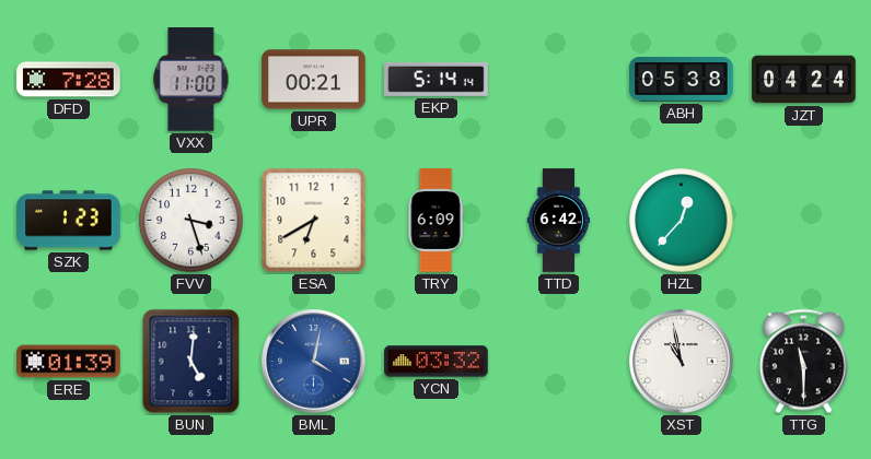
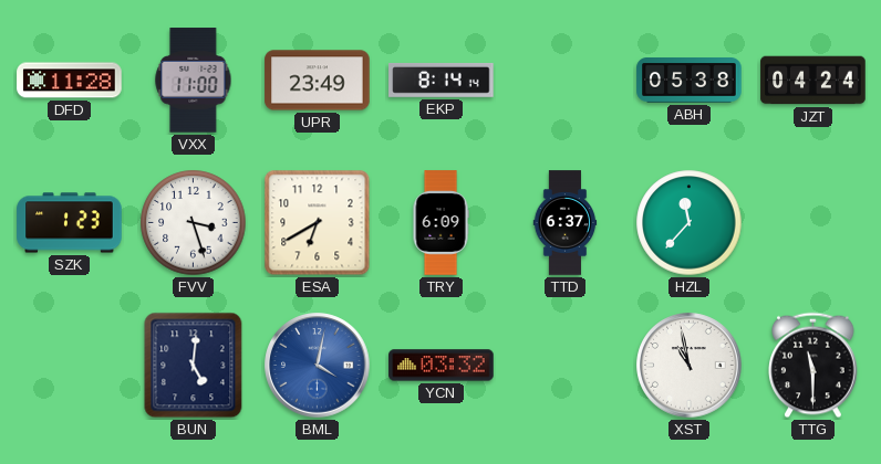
DFD: 7:28 -> 11:28 (70, 81)
UPR: 00:21 -> 23:49 (318, 81)
EKP: 5:14 -> 8:14 (442, 80)
TTD: 6:42 -> 6:37 (566, 223)
HZL: 12:37 -> 11:37 (690, 223)
ERE: 01:39 -> none (69, 362)
